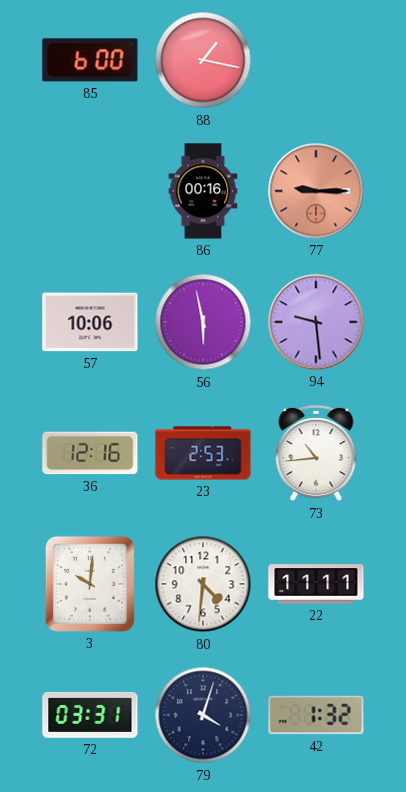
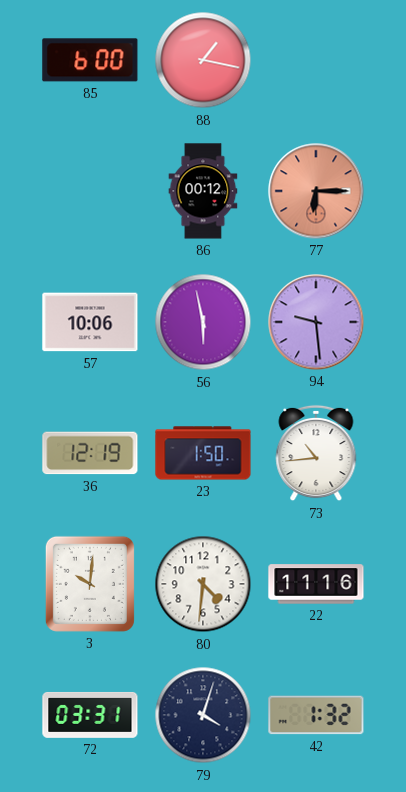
86: 00:16 -> 00:12 (203, 191)
77: 9:15 -> 6:15 (316, 191)
36: 12:16 -> 12:19 (90, 453)
23: 2:53 -> 1:50 (203, 453)
22: 11:11 -> 11:16 (316, 584)
